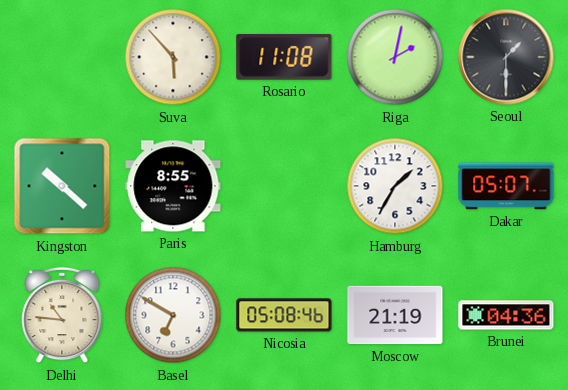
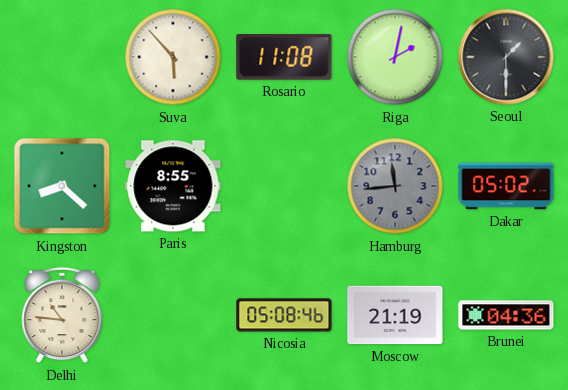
Kingston: 10:22 -> 8:22 (62, 186)
Hamburg: 1:35 -> 11:44 (395, 186)
Hamburg dial: white -> grey (395, 186)
Dakar: 05:07 -> 05:02 (506, 186)
Basel: 6:50 -> none (173, 315)
